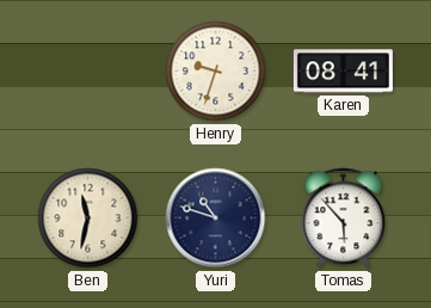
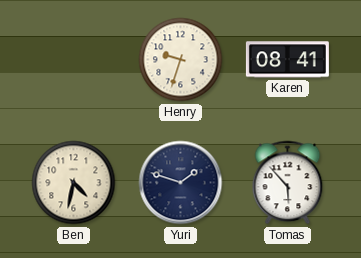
Ben: 11:32 -> 4:32 (74, 183)
Yuri: 10:48 -> 1:48 (181, 183)
